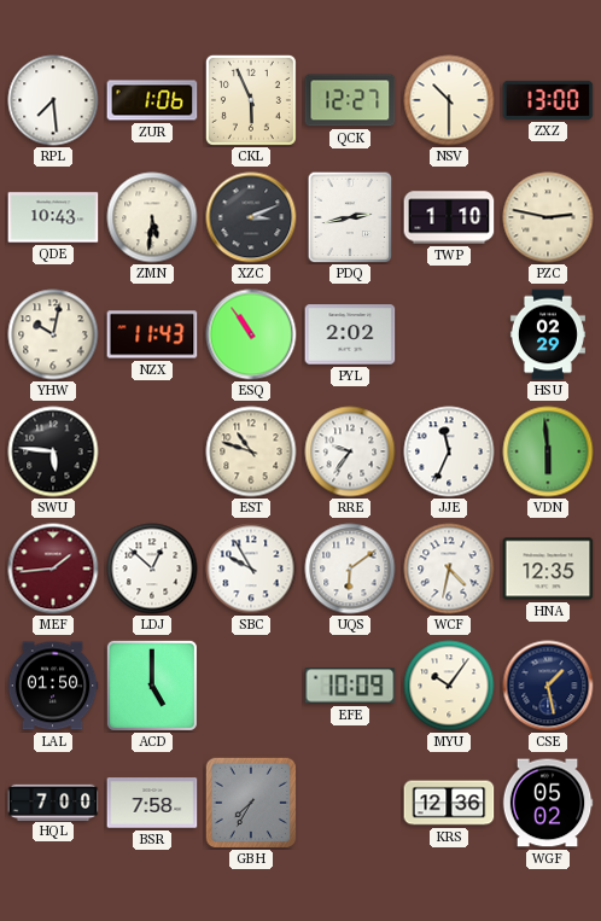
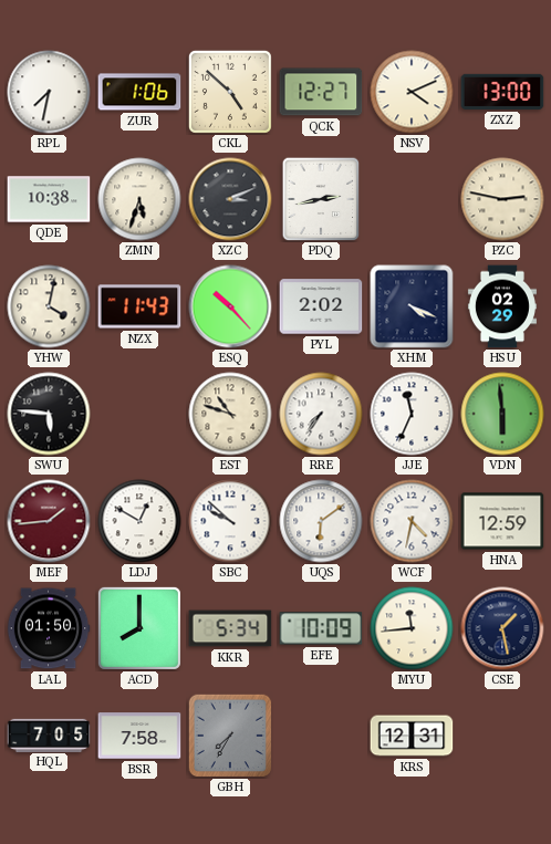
RPL: 7:29 -> 7:32 (49, 92)
CKL: 5:56 -> 4:52 (230, 92)
NSV: 10:30 -> 4:11 (412, 92)
QDE: 10:43 -> 10:38 (49, 199)
ZMN: 5:31 -> 5:33 (139, 199)
TWP: 1:10 -> none (449, 217)
YHW: 10:02 -> 4:02 (49, 306)
ESQ: 10:54 -> 10:23 (230, 306)
XHM: none -> 4:19 (412, 306)
RRE: 9:36 -> 7:36 (321, 414)
LDJ: 12:52 -> 12:50 (139, 521)
SBC: 9:55 -> 9:52 (230, 521)
HNA: 12:35 -> 12:59 (502, 521)
ACD: 5:00 -> 8:00 (139, 628)
KKR: none -> 5:34 (230, 628)
MYU: 10:06 -> 11:44 (412, 628)
HQL: 7:00 -> 7:05 (49, 734)
KRS: 12:36 -> 12:31 (412, 736)
WGF: 05:02 -> none (548, 803)
